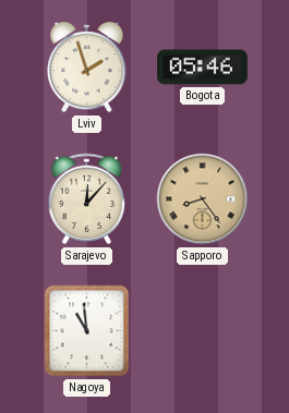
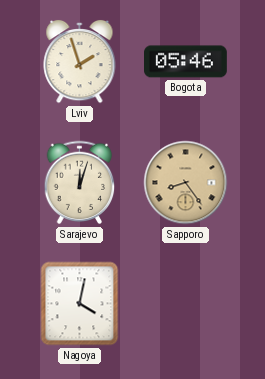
Sarajevo: 12:07 -> 12:03 (80, 183)
Nagoya: 10:59 -> 4:02 (80, 304)
